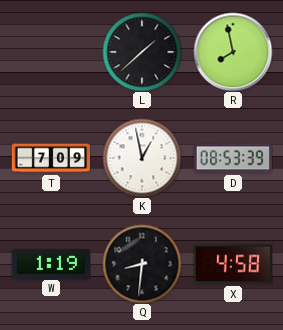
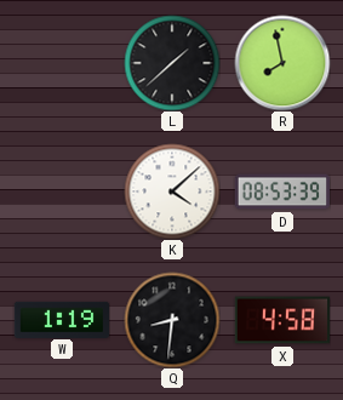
T: 7:09 -> none (51, 158)
K: 12:58 -> 4:08 (172, 192)
